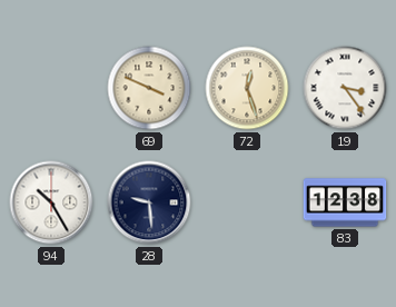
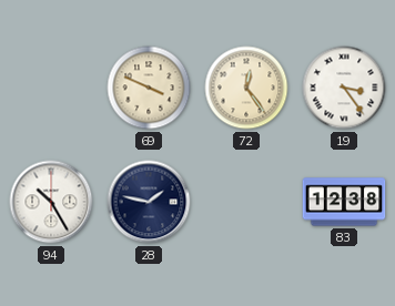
72: 12:27 -> 12:24 (246, 88)
28: 9:29 -> 1:47 (149, 202)
